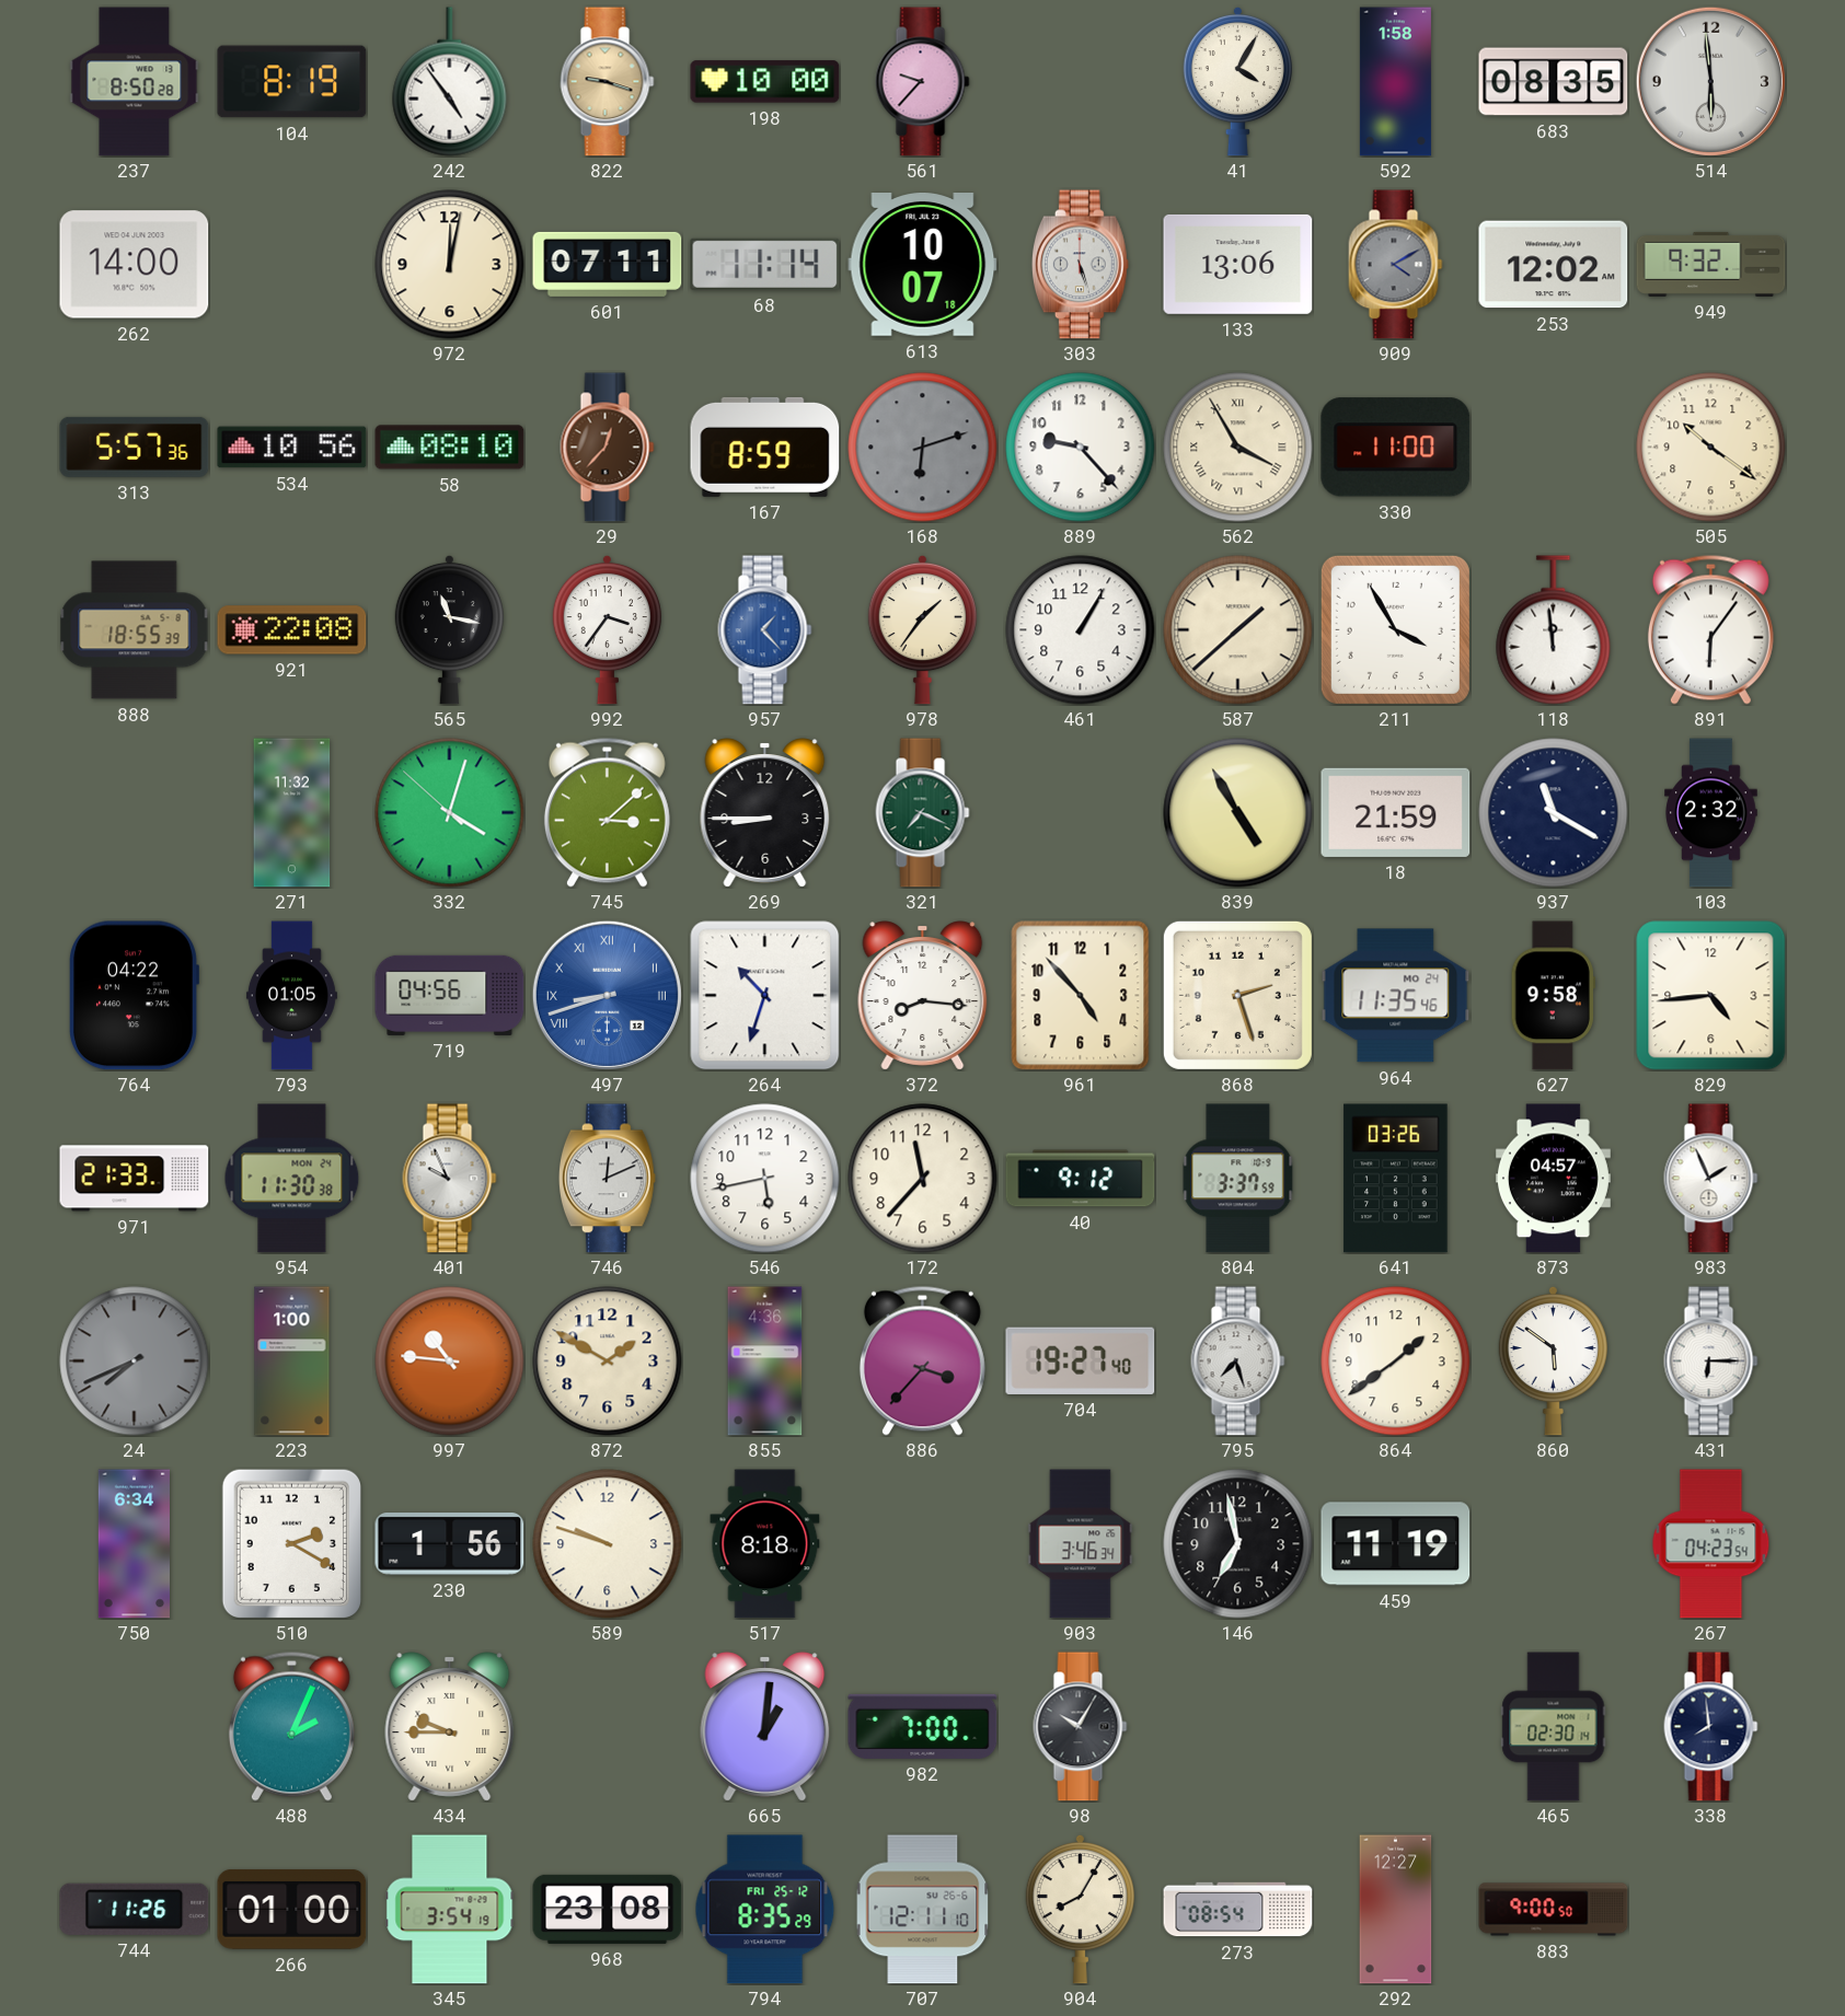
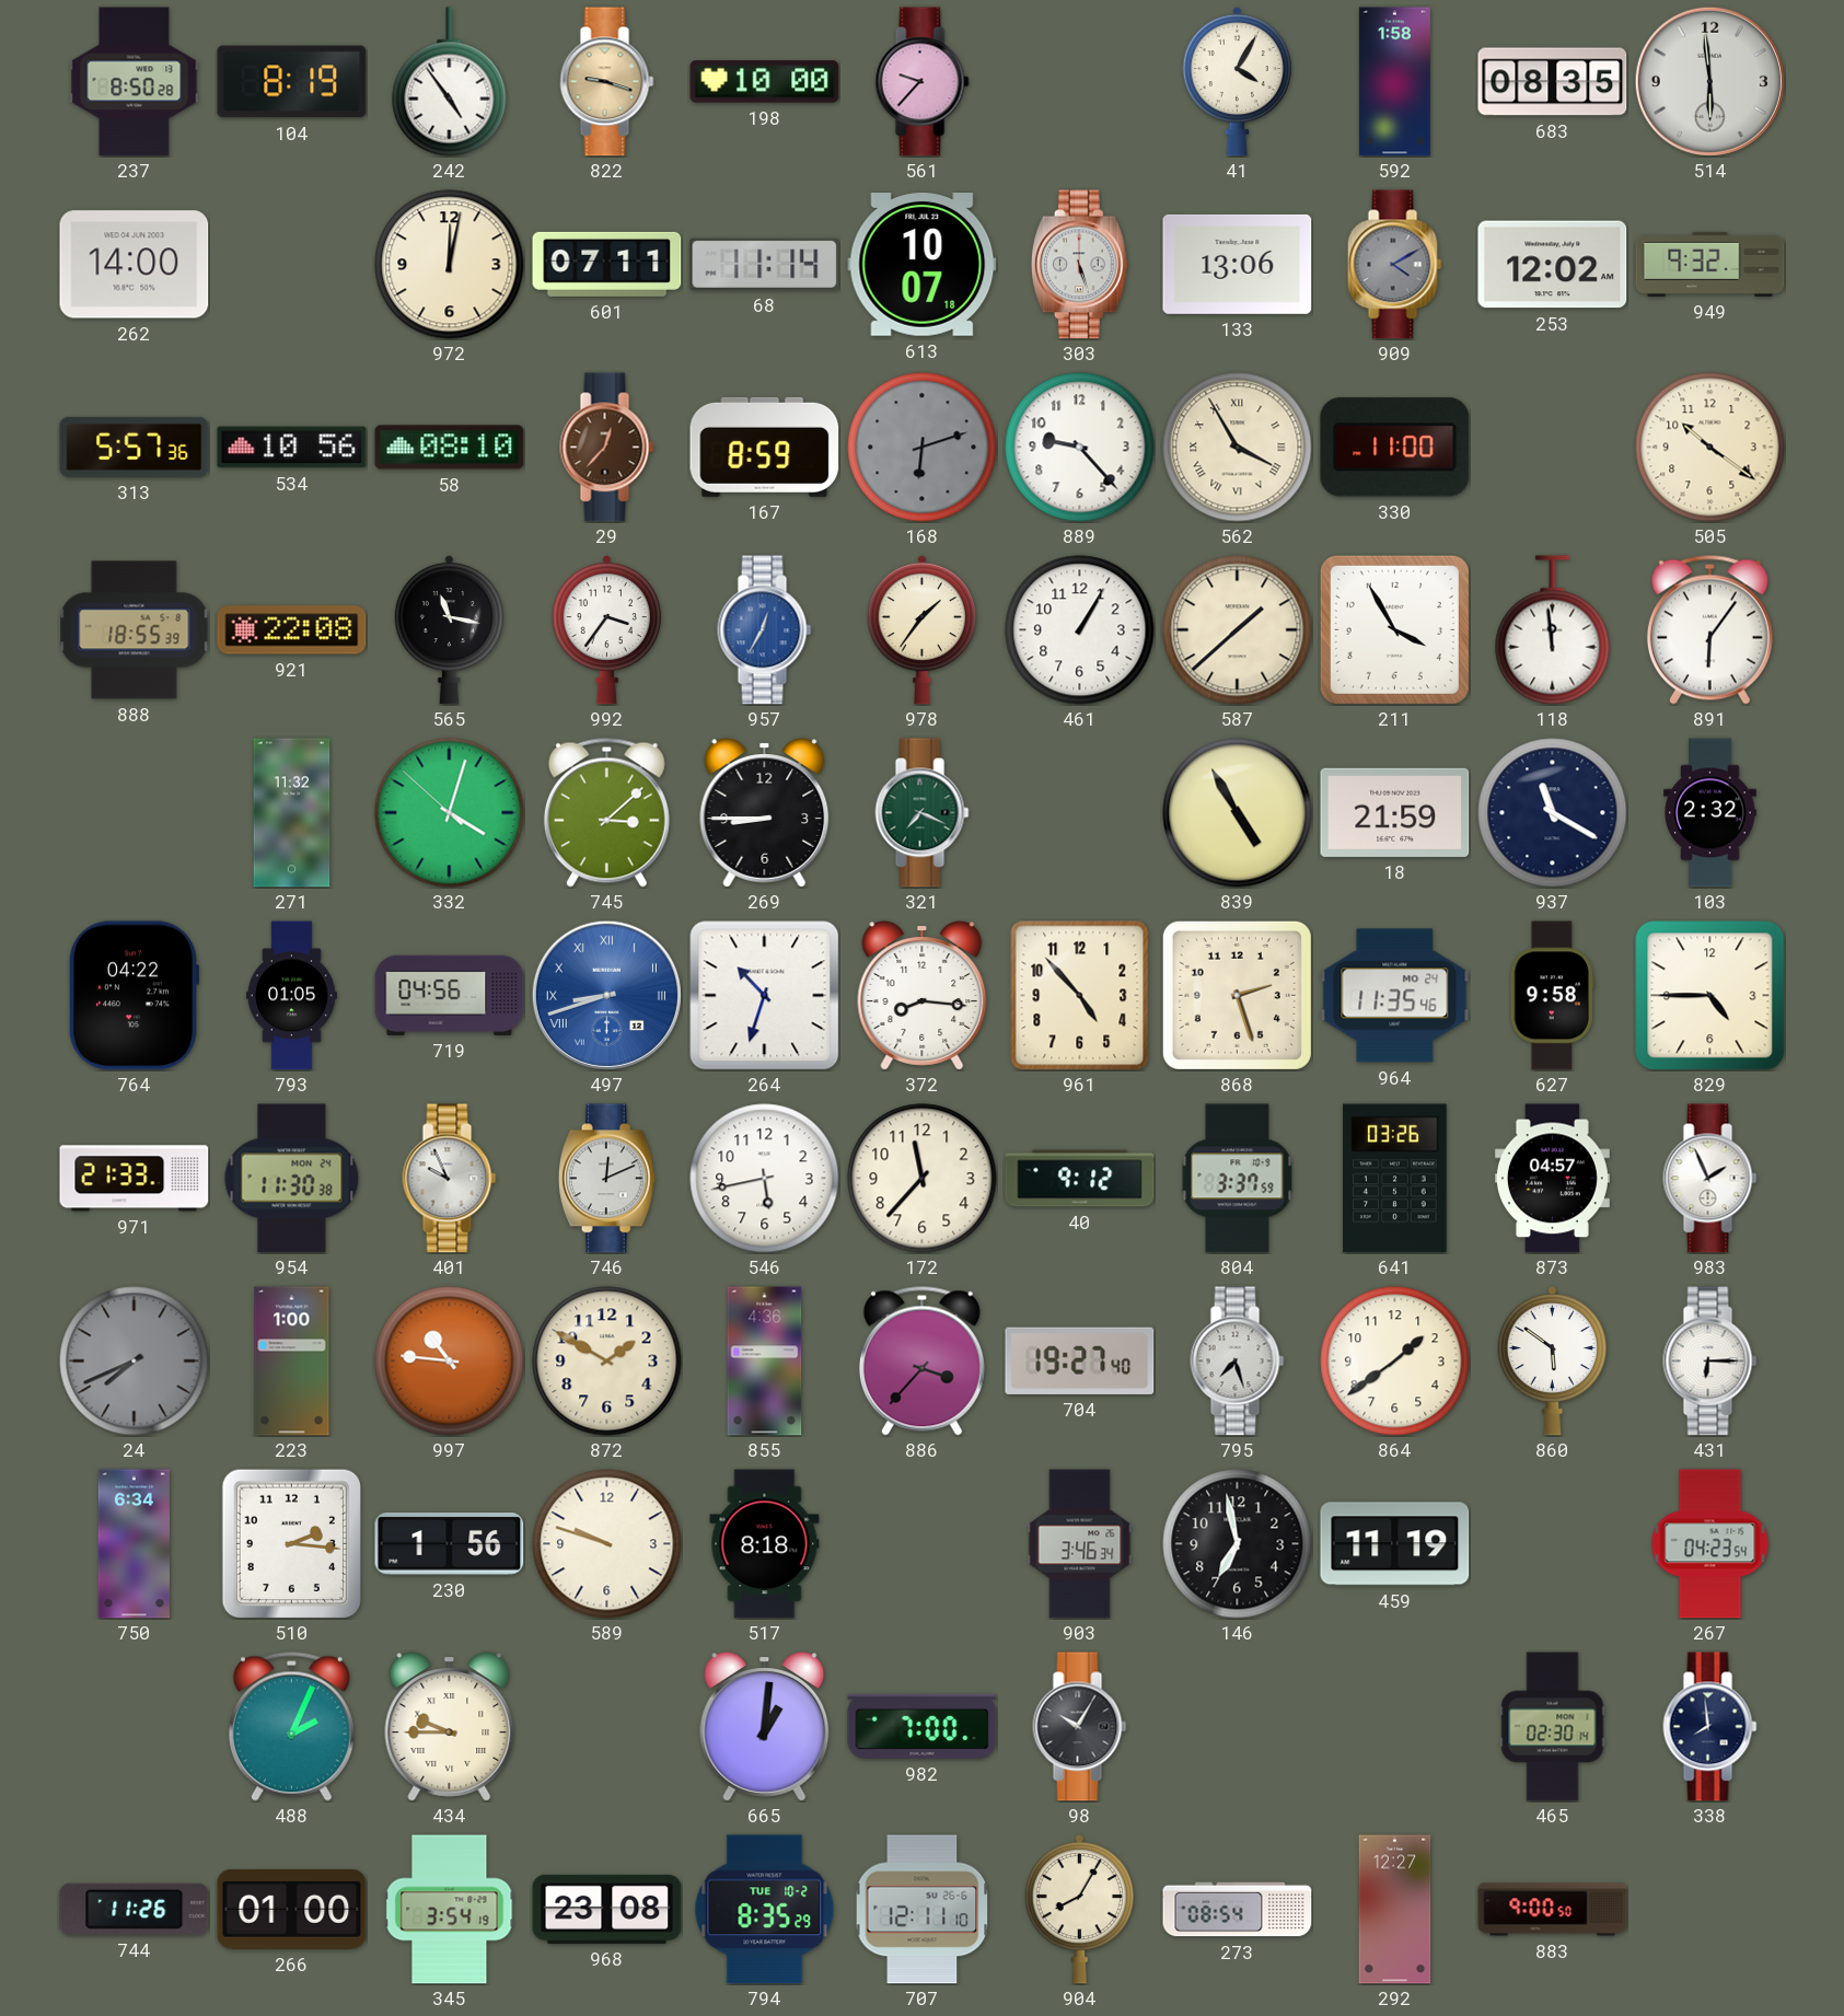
957: 1:23 -> 12:35 (765, 630)
829: 4:44 -> 4:45 (1710, 996)
510: 2:20 -> 2:16 (291, 1543)
794 date: FRI 25-12 -> TUE 10-2 (765, 1910)
